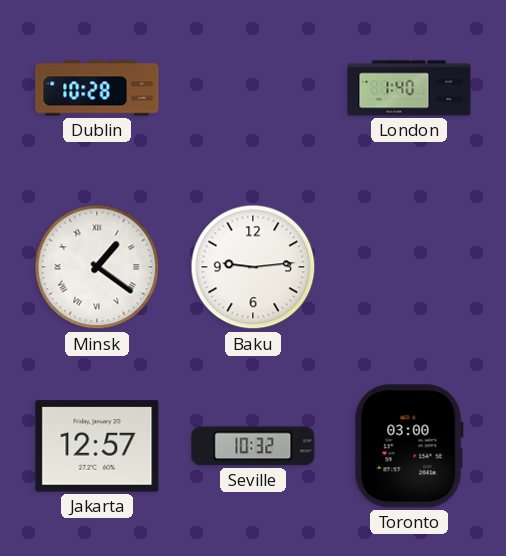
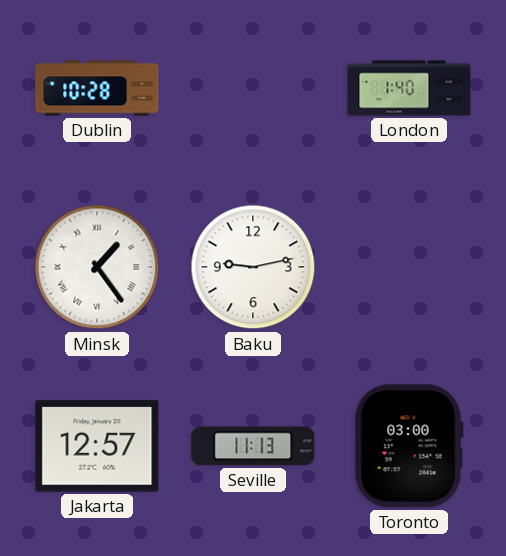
Minsk: 1:21 -> 1:24 (97, 267)
Baku: 9:14 -> 9:13 (253, 267)
Seville: 10:32 -> 11:13 (253, 446)
